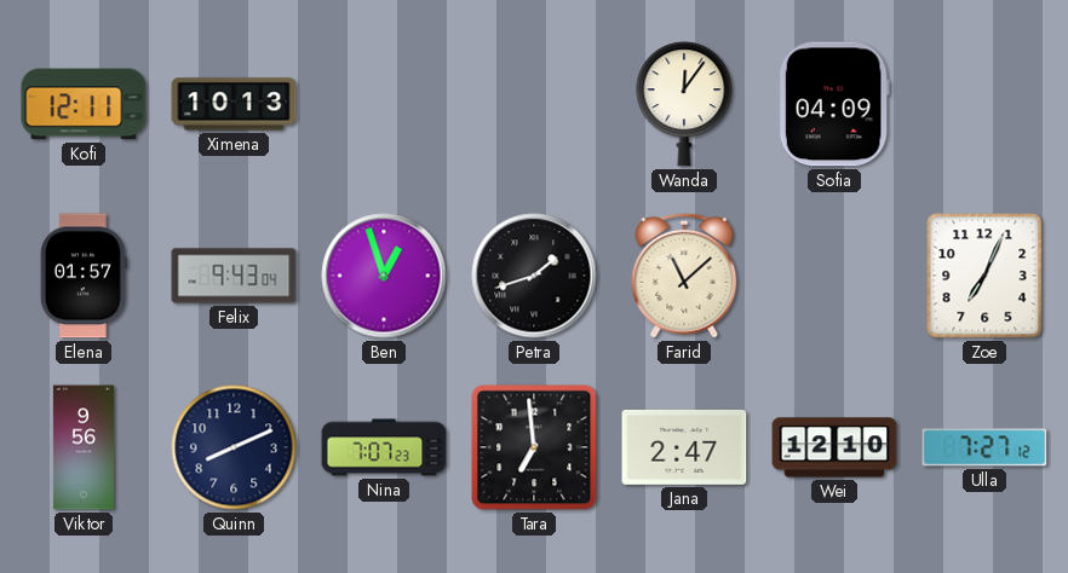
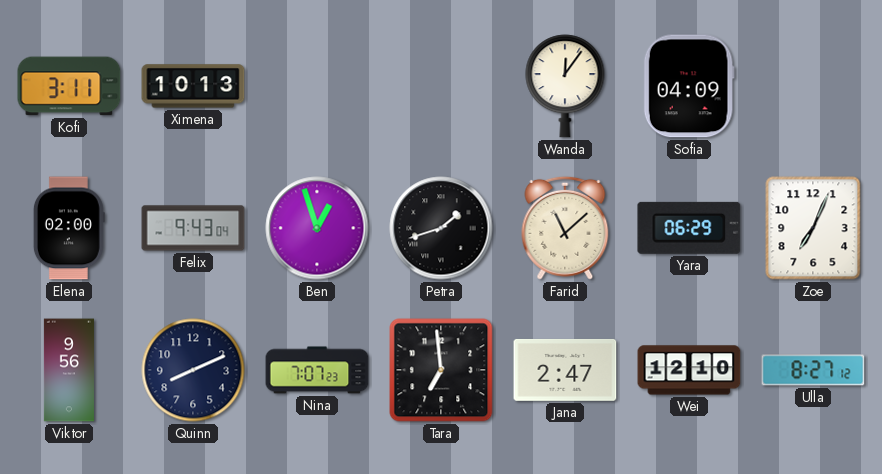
Kofi: 12:11 -> 3:11 (69, 86)
Elena: 01:57 -> 02:00 (69, 228)
Yara: none -> 06:29 (689, 228)
Ulla: 7:27 -> 8:27 (813, 370)
